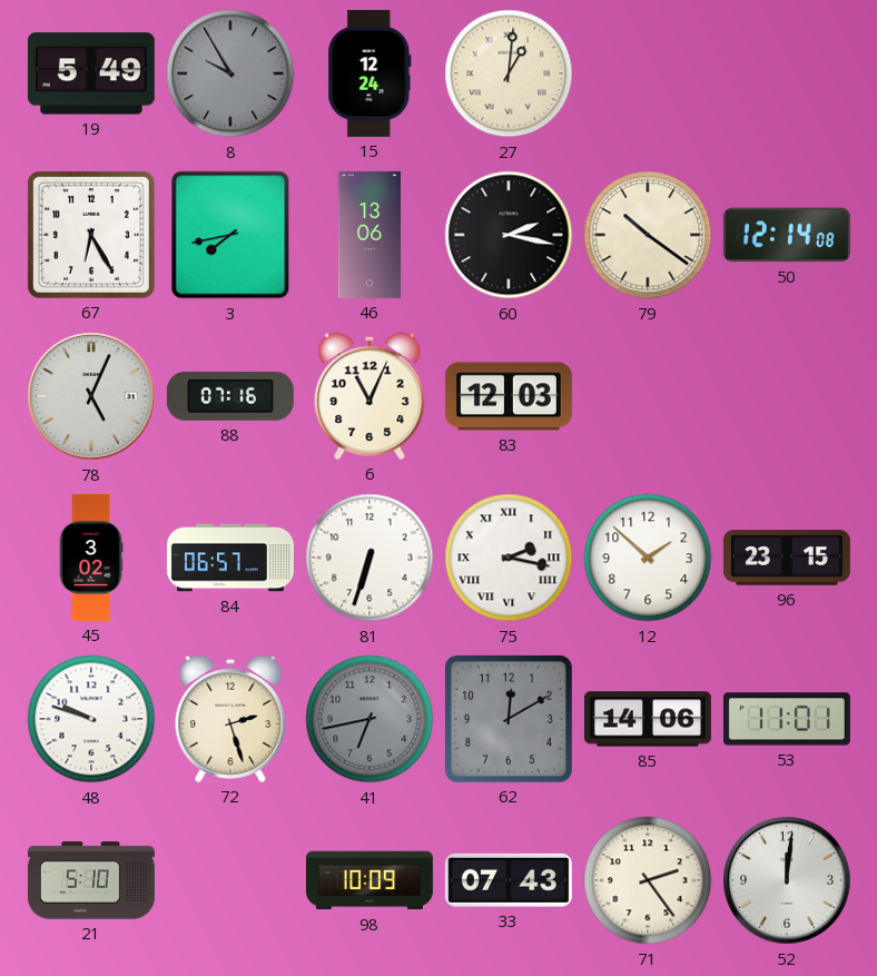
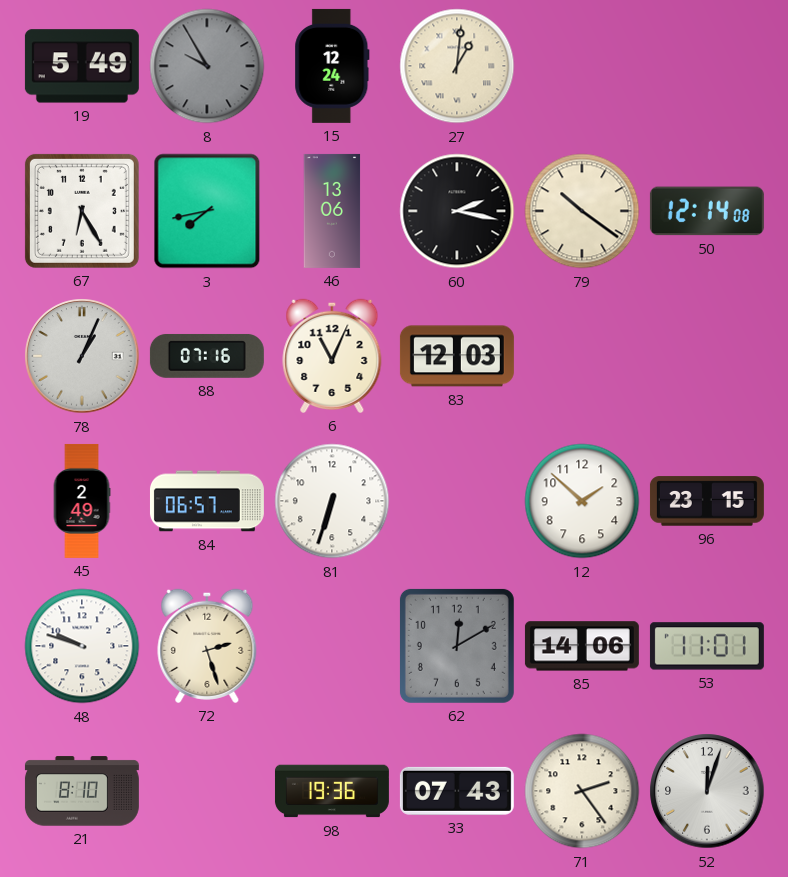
78: 5:04 -> 1:04 (82, 356)
45: 3:02 -> 2:49 (82, 501)
75: 2:17 -> none (509, 558)
41: 6:43 -> none (369, 719)
21: 5:10 -> 8:10 (82, 791)
98: 10:09 -> 19:36 (332, 791)
52: 12:01 -> 12:03 (707, 791)
